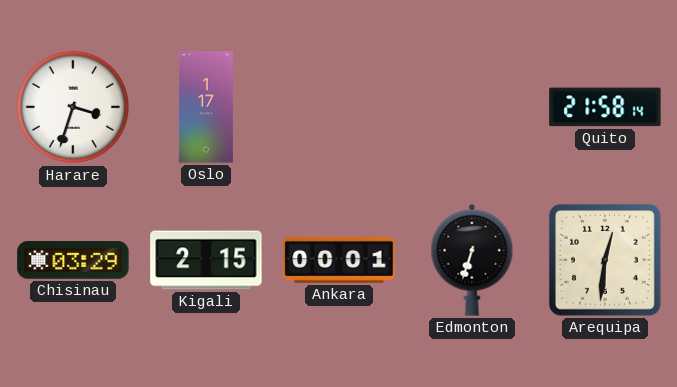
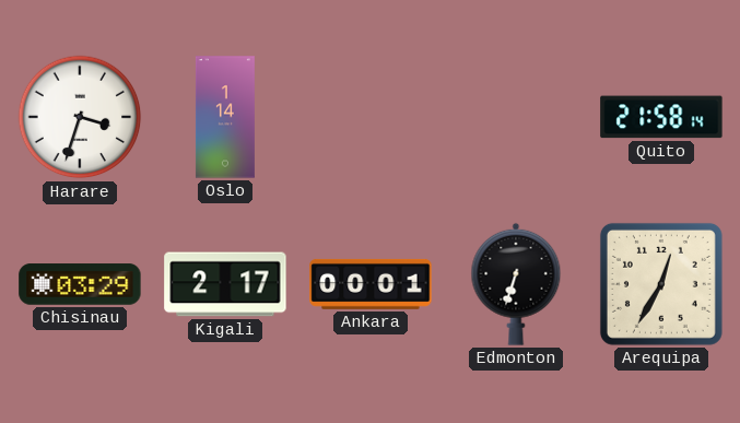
Oslo: 1:17 -> 1:14 (225, 117)
Kigali: 2:15 -> 2:17 (225, 284)
Arequipa: 12:31 -> 12:35 (661, 284)
